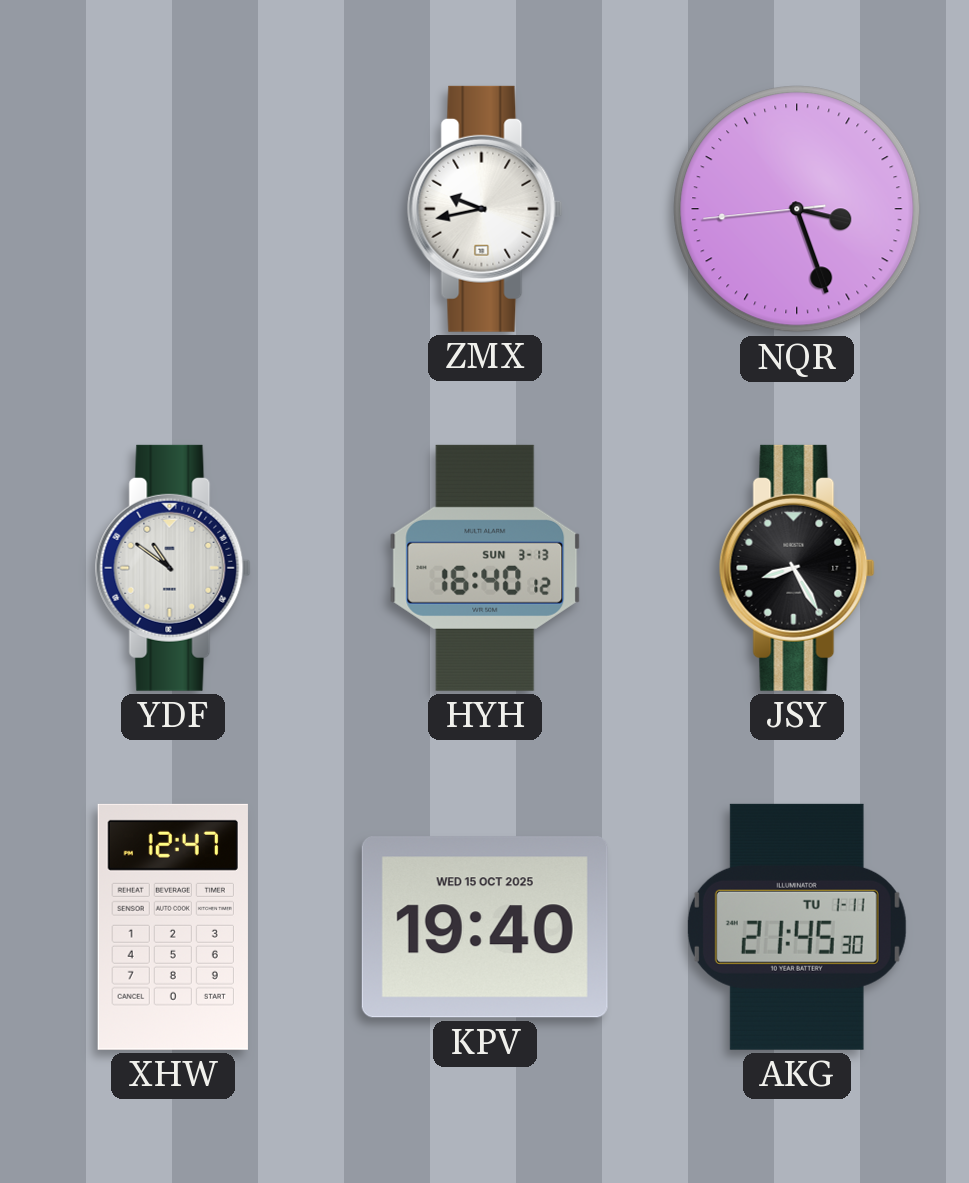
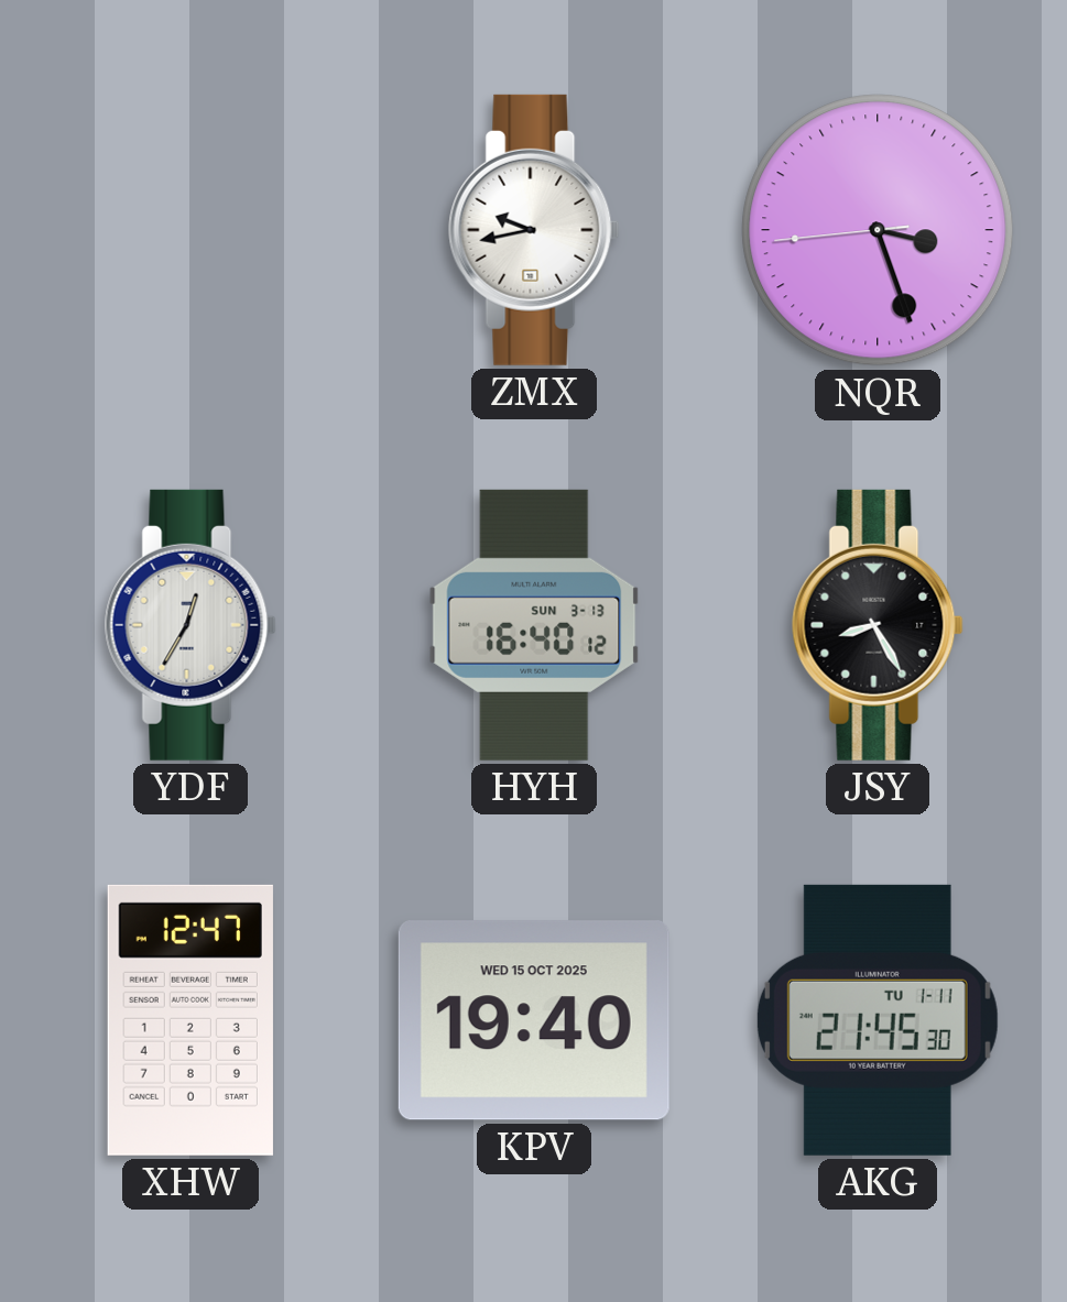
YDF: 10:51 -> 12:35 (190, 625)
